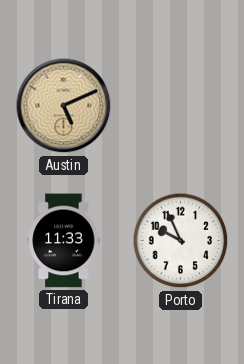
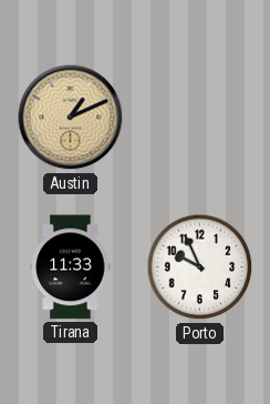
Austin: 5:11 -> 1:11 (71, 118)
